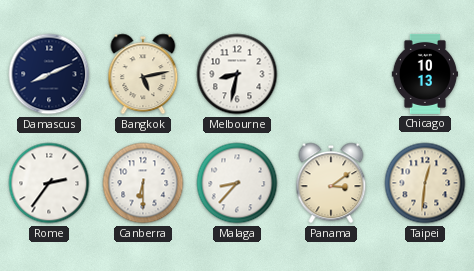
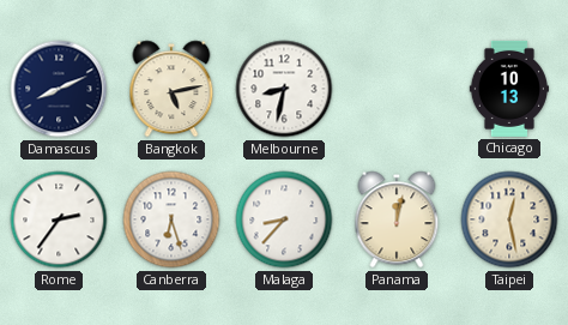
Canberra: 6:30 -> 6:27 (171, 219)
Panama: 3:09 -> 12:02 (397, 219)
Taipei: 12:31 -> 12:28 (509, 219)
